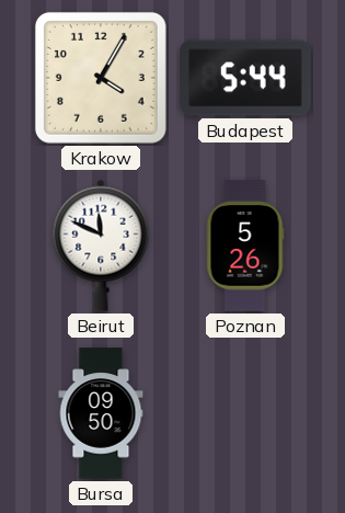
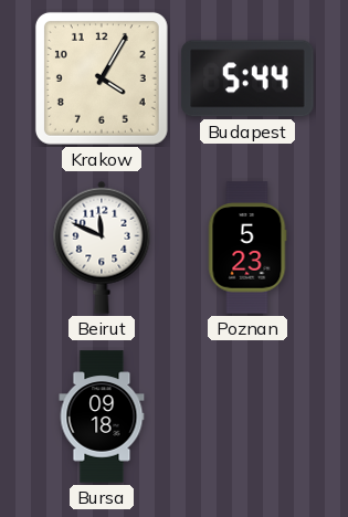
Poznan: 5:26 -> 5:23 (247, 247)
Bursa: 09:50 -> 09:18 (102, 416)
